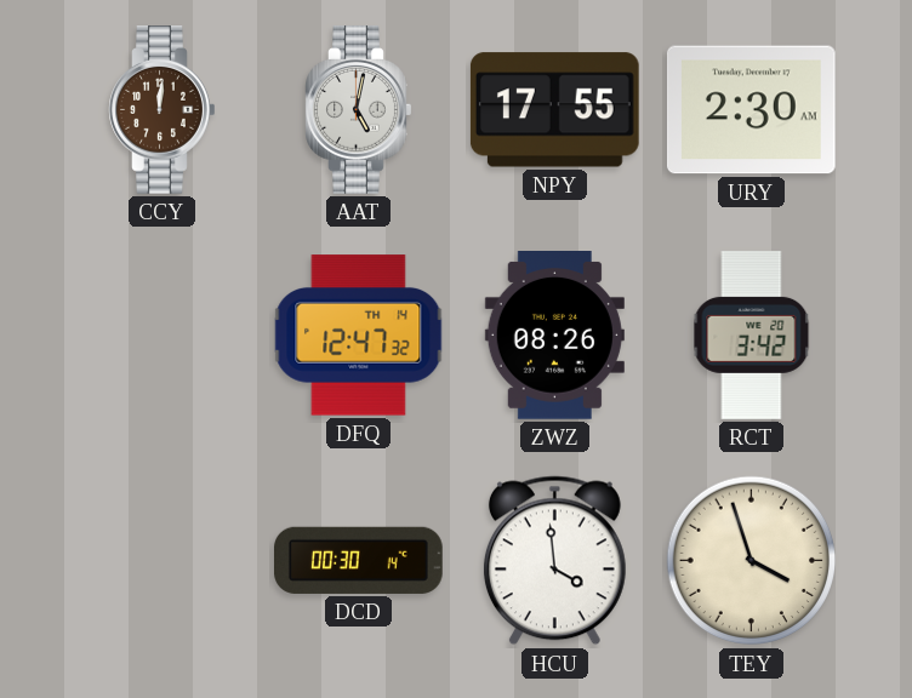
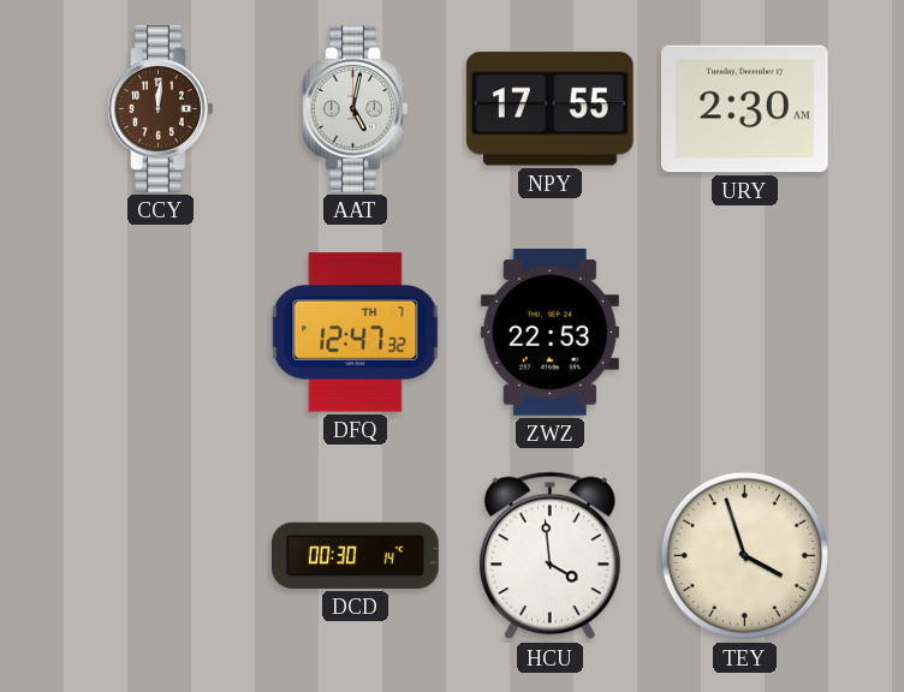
DFQ date: TH 14 -> TH 7 (356, 333)
ZWZ: 08:26 -> 22:53 (549, 333)
RCT: 3:42 -> none (752, 336)
